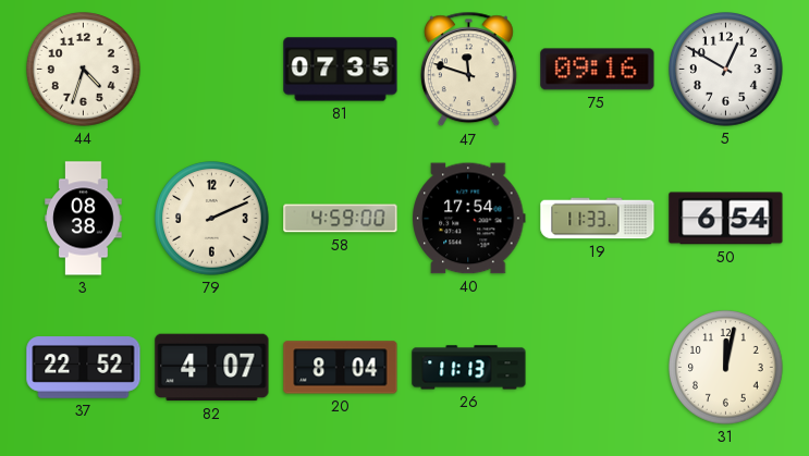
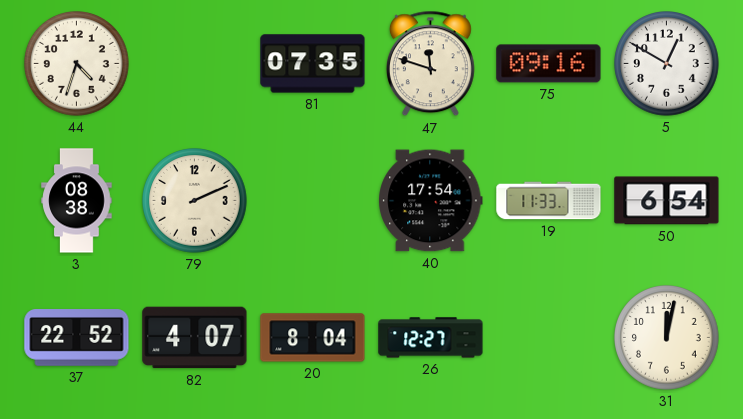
58: 4:59 -> none (341, 219)
26: 11:13 -> 12:27 (431, 338)
